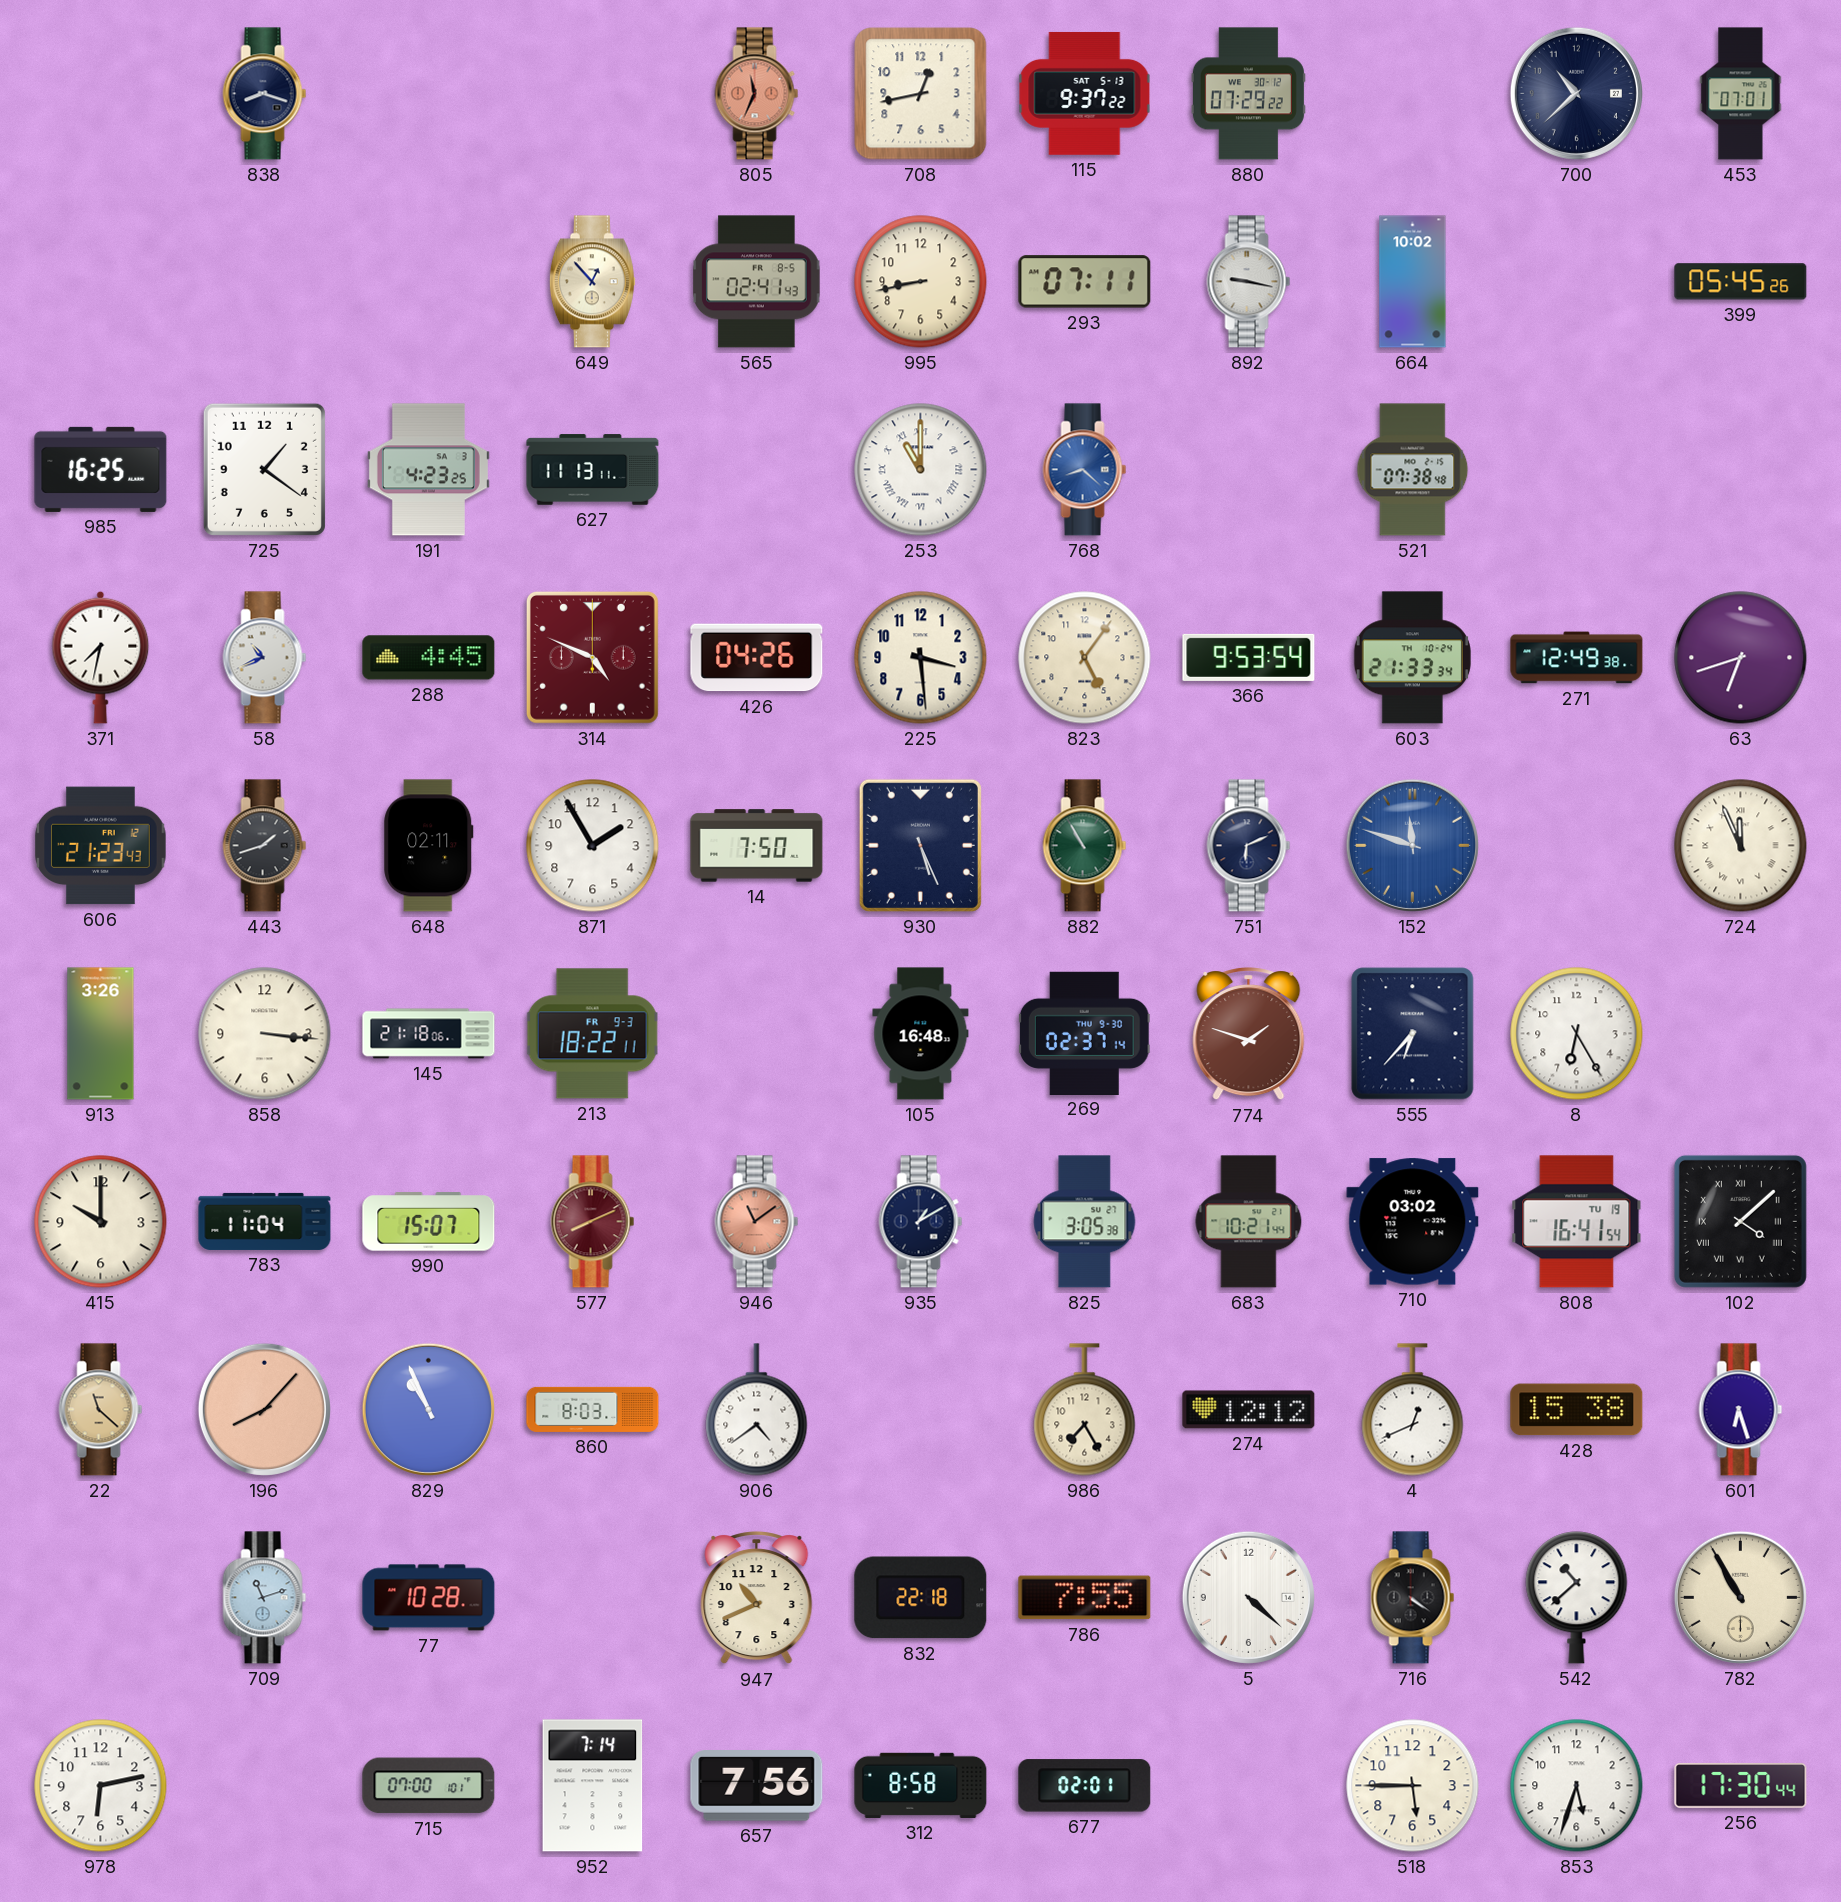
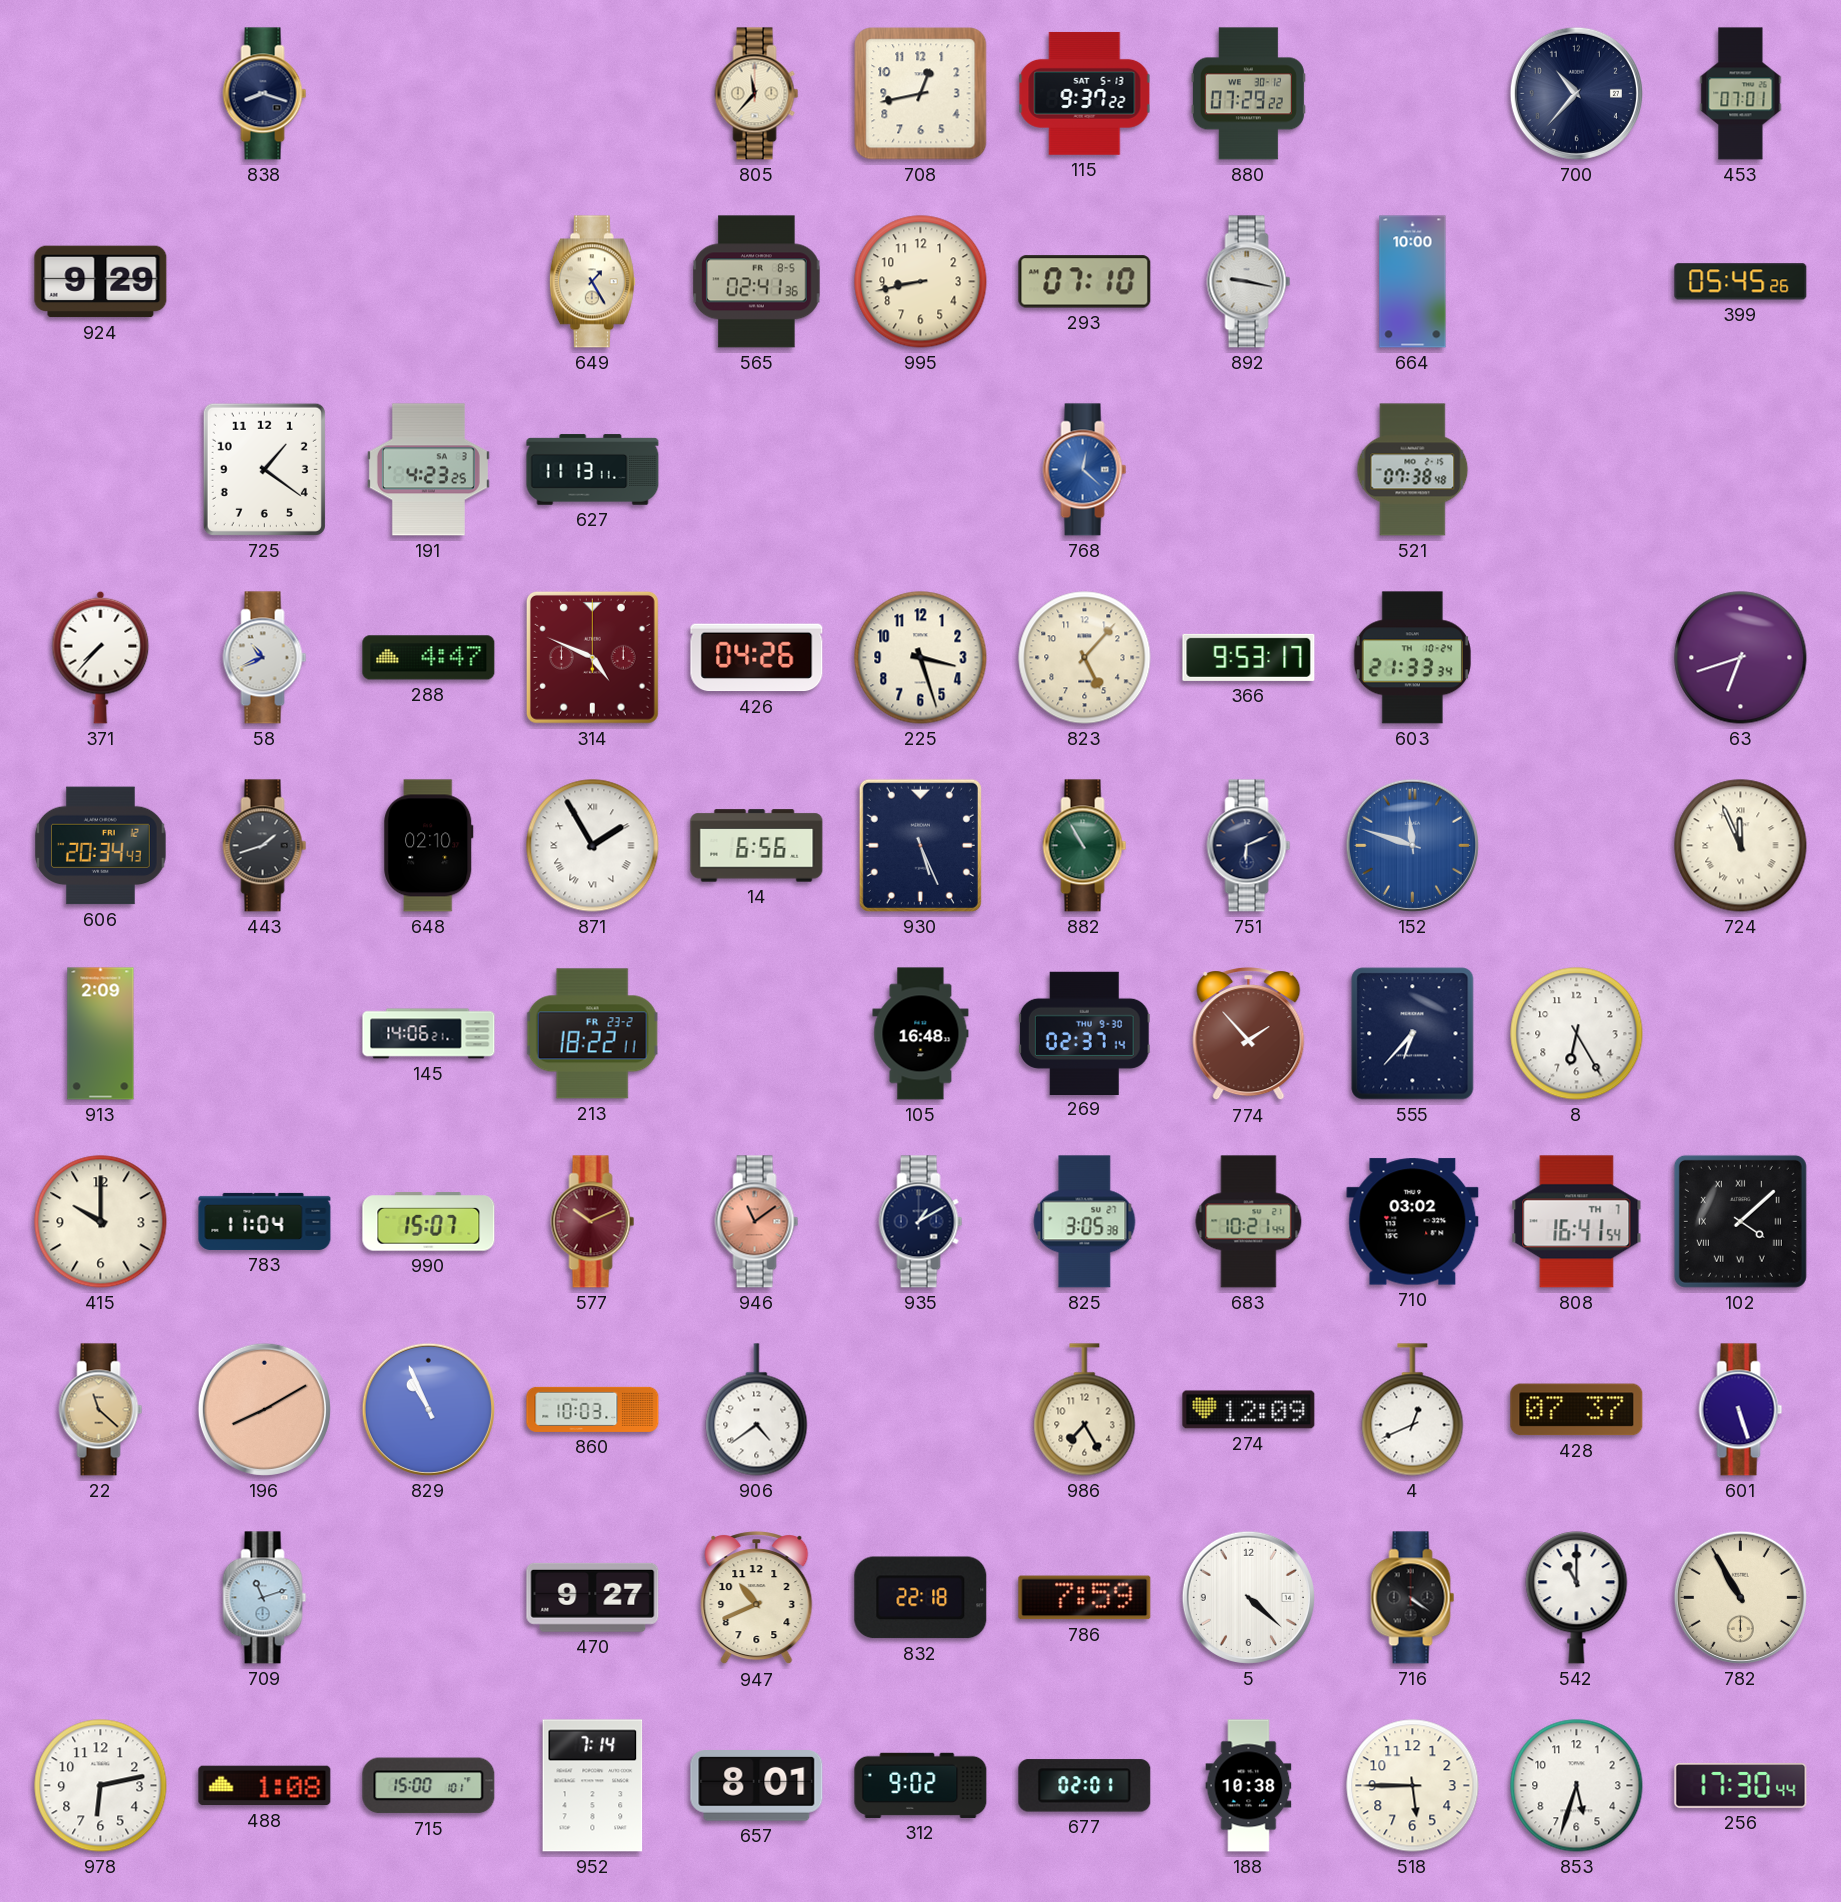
805: 11:34 -> 11:37 (757, 94)
805 dial: salmon -> cream (757, 94)
700: 10:38 -> 10:37 (1576, 93)
924: none -> 9:29 (101, 282)
649: 12:53 -> 1:25 (592, 282)
565: 02:41:43 -> 02:41:36 (757, 282)
293: 07:11 -> 07:10 (1085, 282)
664: 10:02 -> 10:00 (1413, 282)
985: 16:25 -> none (101, 469)
253: 11:00 -> none (921, 470)
768: 8:22 -> 12:22 (1085, 470)
371: 7:32 -> 7:37 (101, 657)
288: 4:45 -> 4:47 (429, 658)
225: 3:29 -> 3:27 (921, 658)
823: 5:06 -> 5:07 (1085, 658)
366: 9:53:54 -> 9:53:17 (1249, 657)
271: 12:49 -> none (1577, 658)
606: 21:23 -> 20:34 (101, 846)
648: 02:11 -> 02:10 (429, 846)
871 numerals: Arabic -> Roman (593, 846)
14: 7:50 -> 6:56 (757, 846)
913: 3:26 -> 2:09 (101, 1034)
858: 3:16 -> none (265, 1034)
145: 21:18 -> 14:06 (429, 1034)
213 date: FR 9-3 -> FR 23-2 (592, 1034)
774: 1:48 -> 1:53 (1249, 1034)
577: 8:11 -> 10:11 (593, 1222)
808 date: TU 19 -> TH 7 (1577, 1222)
196: 8:07 -> 8:10 (264, 1409)
860: 8:03 -> 10:03 (593, 1409)
274: 12:12 -> 12:09 (1249, 1410)
428: 15:38 -> 07:37 (1577, 1410)
601: 6:27 -> 5:27 (1741, 1410)
77: 10:28 -> none (429, 1598)
470: none -> 9:27 (593, 1597)
786: 7:55 -> 7:59 (1085, 1598)
542: 10:38 -> 11:00 (1577, 1598)
488: none -> 1:08 (265, 1786)
715: 07:00 -> 15:00 (429, 1786)
657: 7:56 -> 8:01 (757, 1786)
312: 8:58 -> 9:02 (921, 1785)
188: none -> 10:38 (1249, 1786)
